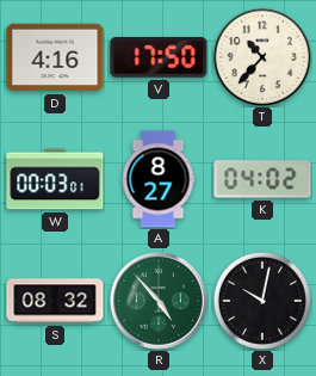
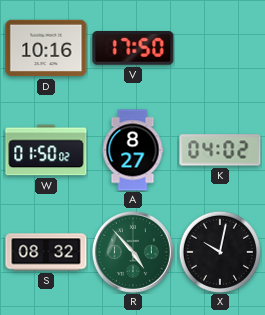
D: 4:16 -> 10:16 (46, 48)
T: 10:37 -> none (262, 57)
W: 00:03 -> 01:50 (46, 150)
